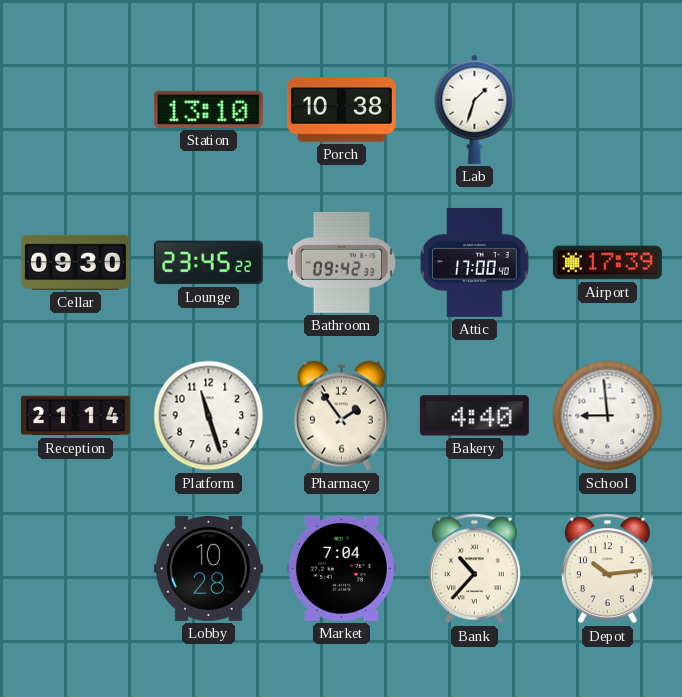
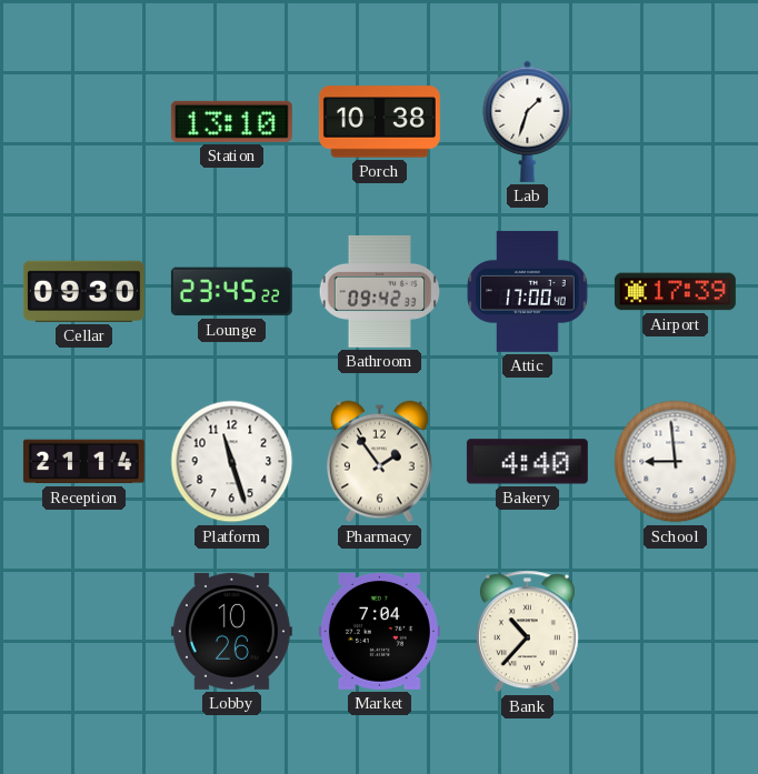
Lobby: 10:28 -> 10:26 (231, 631)
Depot: 10:14 -> none (607, 569)
